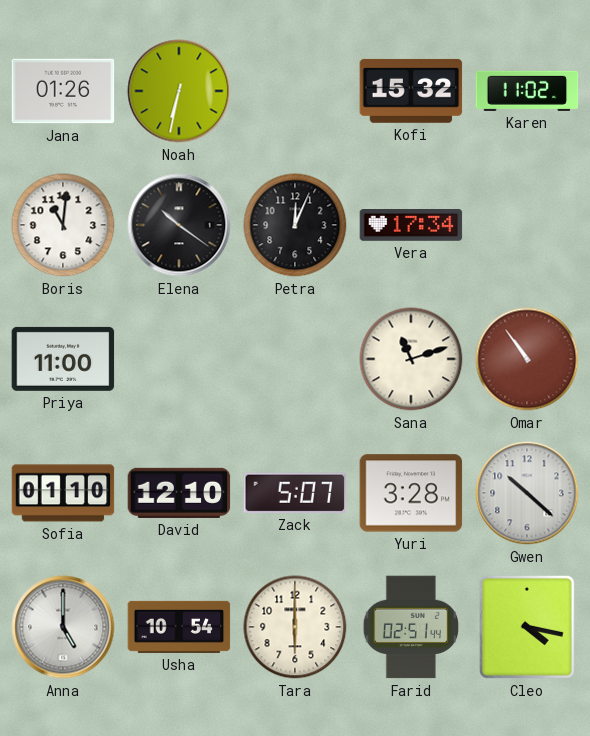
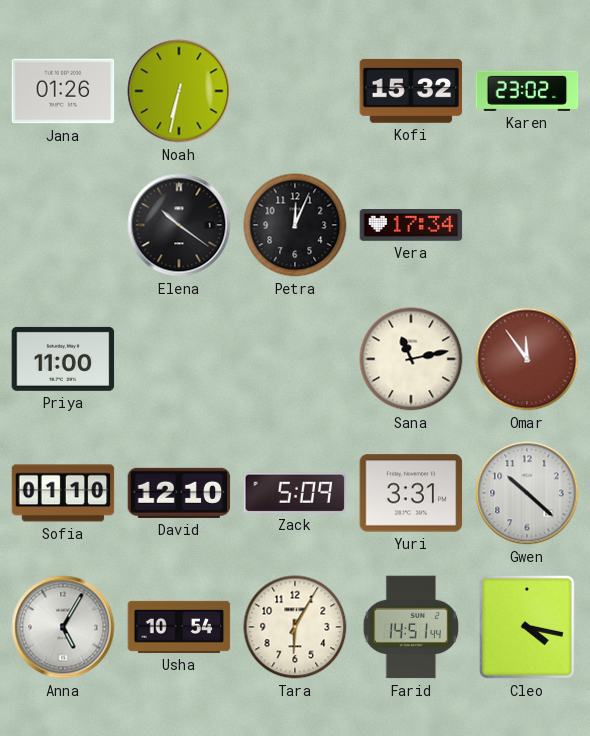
Karen: 11:02 -> 23:02 (527, 91)
Boris: 11:01 -> none (63, 225)
Sana: 11:12 -> 11:13 (411, 359)
Omar: 10:54 -> 11:54 (527, 359)
Zack: 5:07 -> 5:09 (295, 493)
Yuri: 3:28 -> 3:31 (411, 493)
Anna: 5:00 -> 5:05 (63, 627)
Tara: 6:00 -> 6:05 (295, 627)
Farid: 02:51 -> 14:51 (411, 627)
